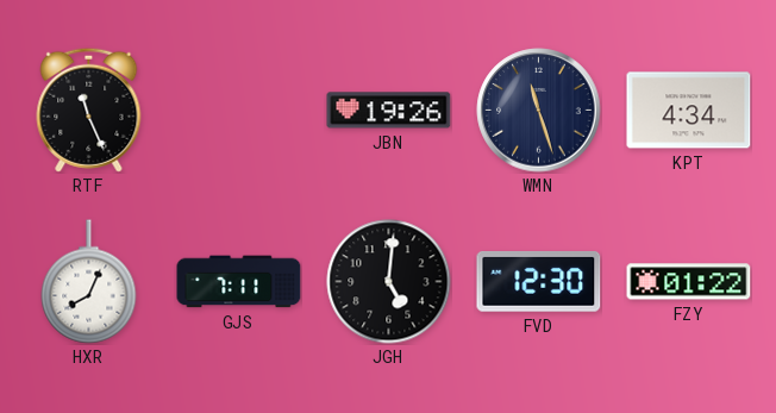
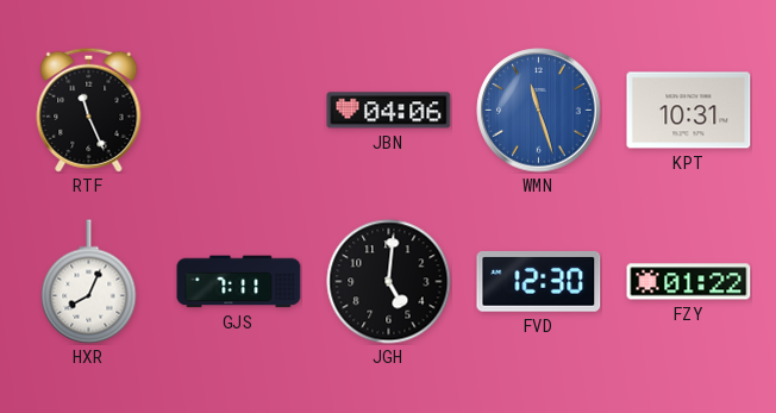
JBN: 19:26 -> 04:06 (389, 111)
WMN dial: navy -> blue (539, 111)
KPT: 4:34 -> 10:31 (689, 111)
